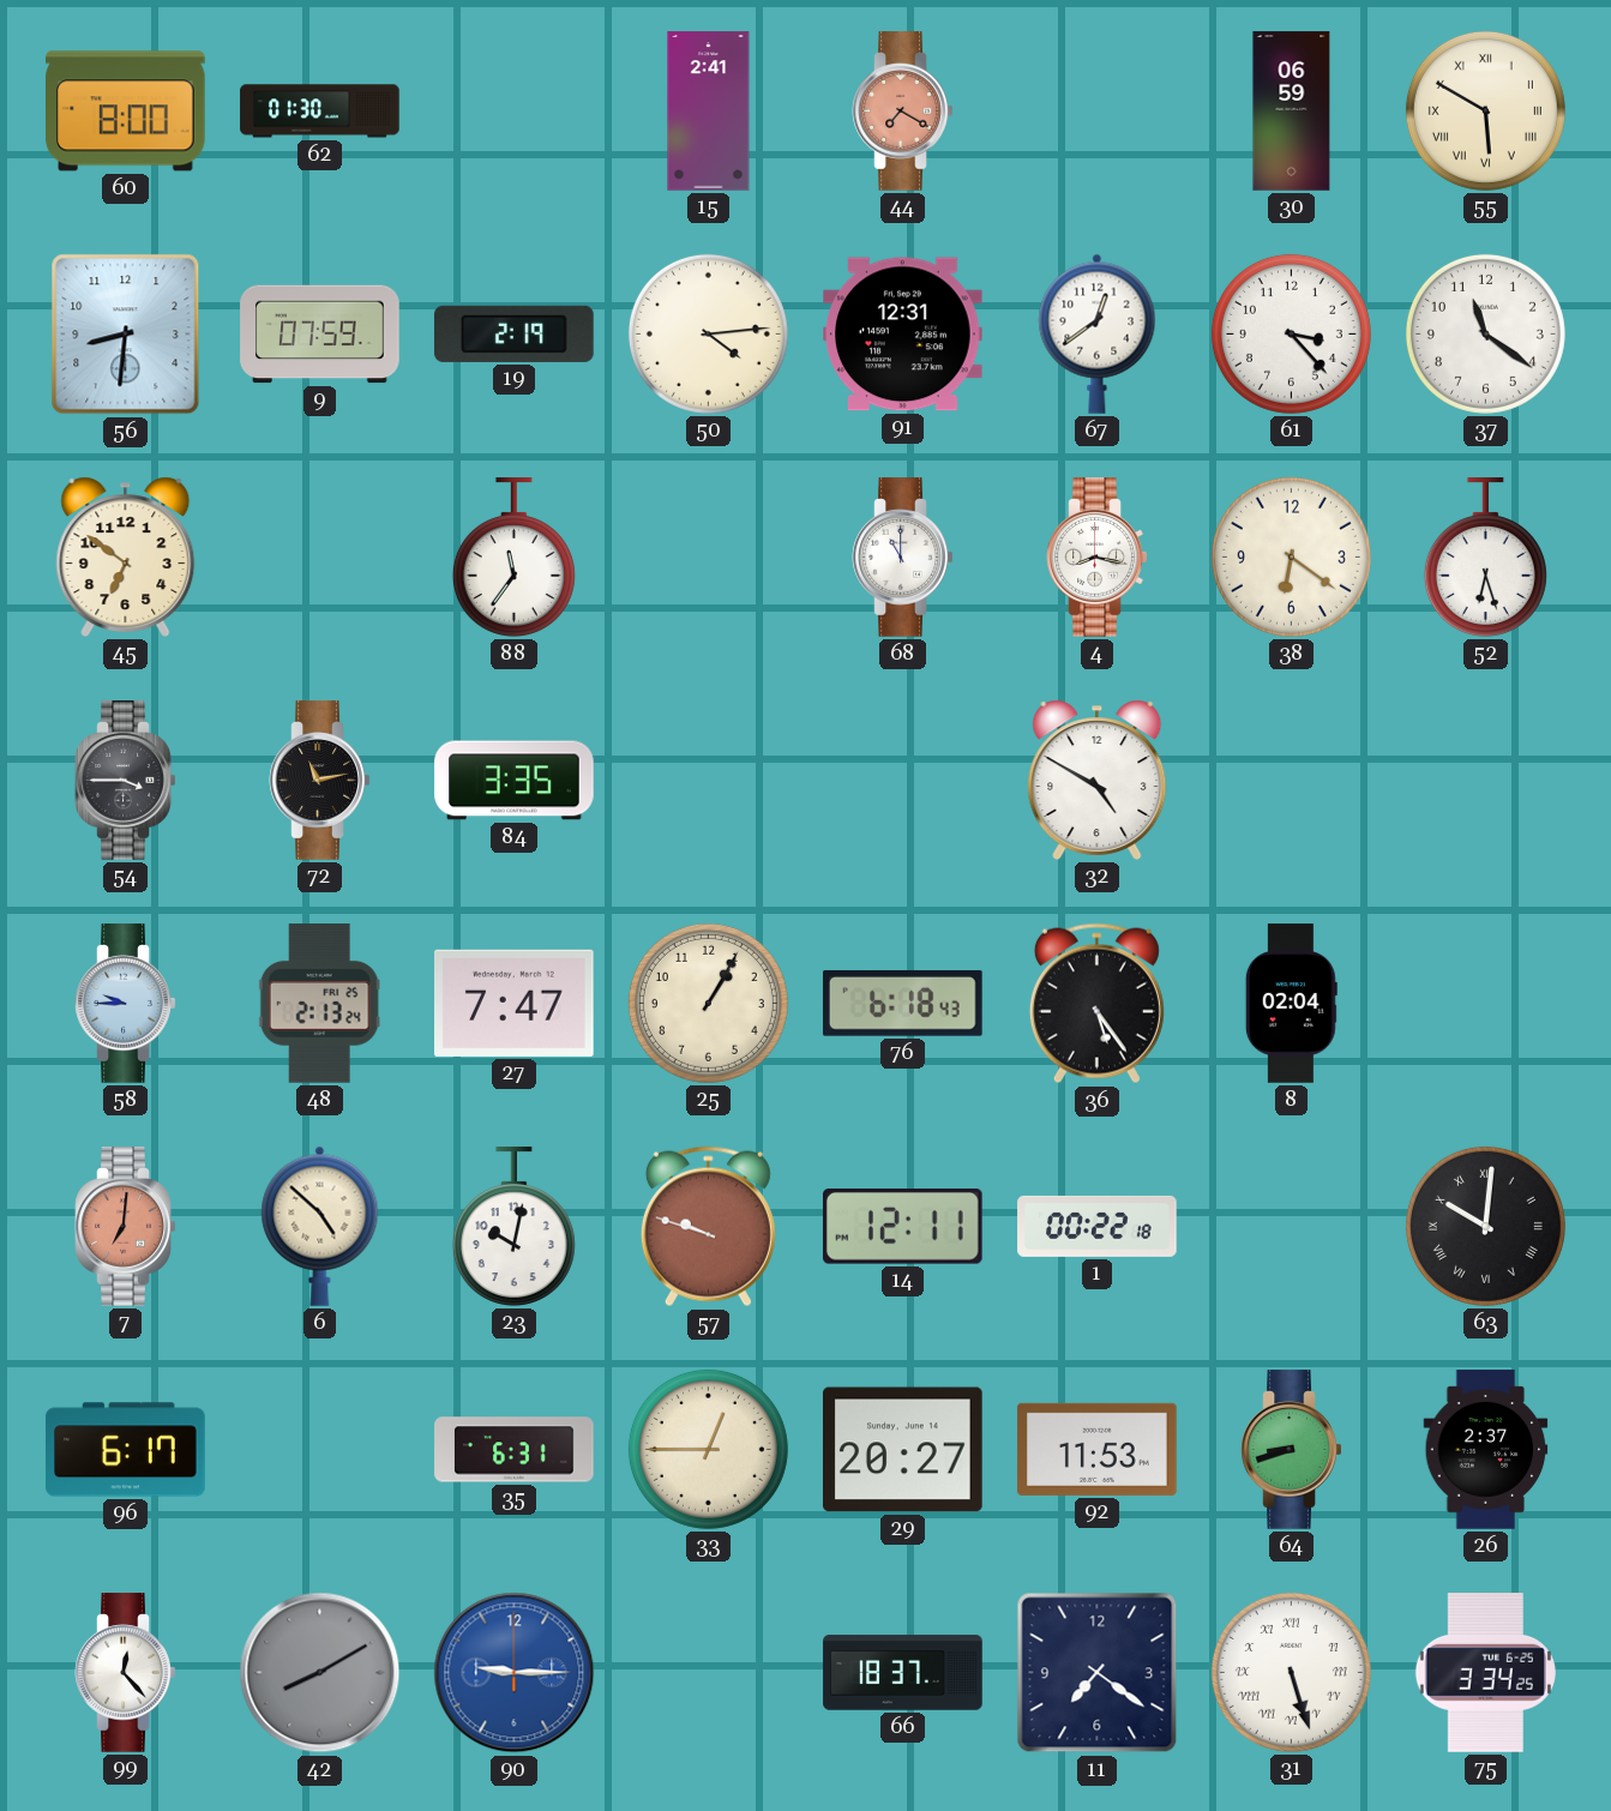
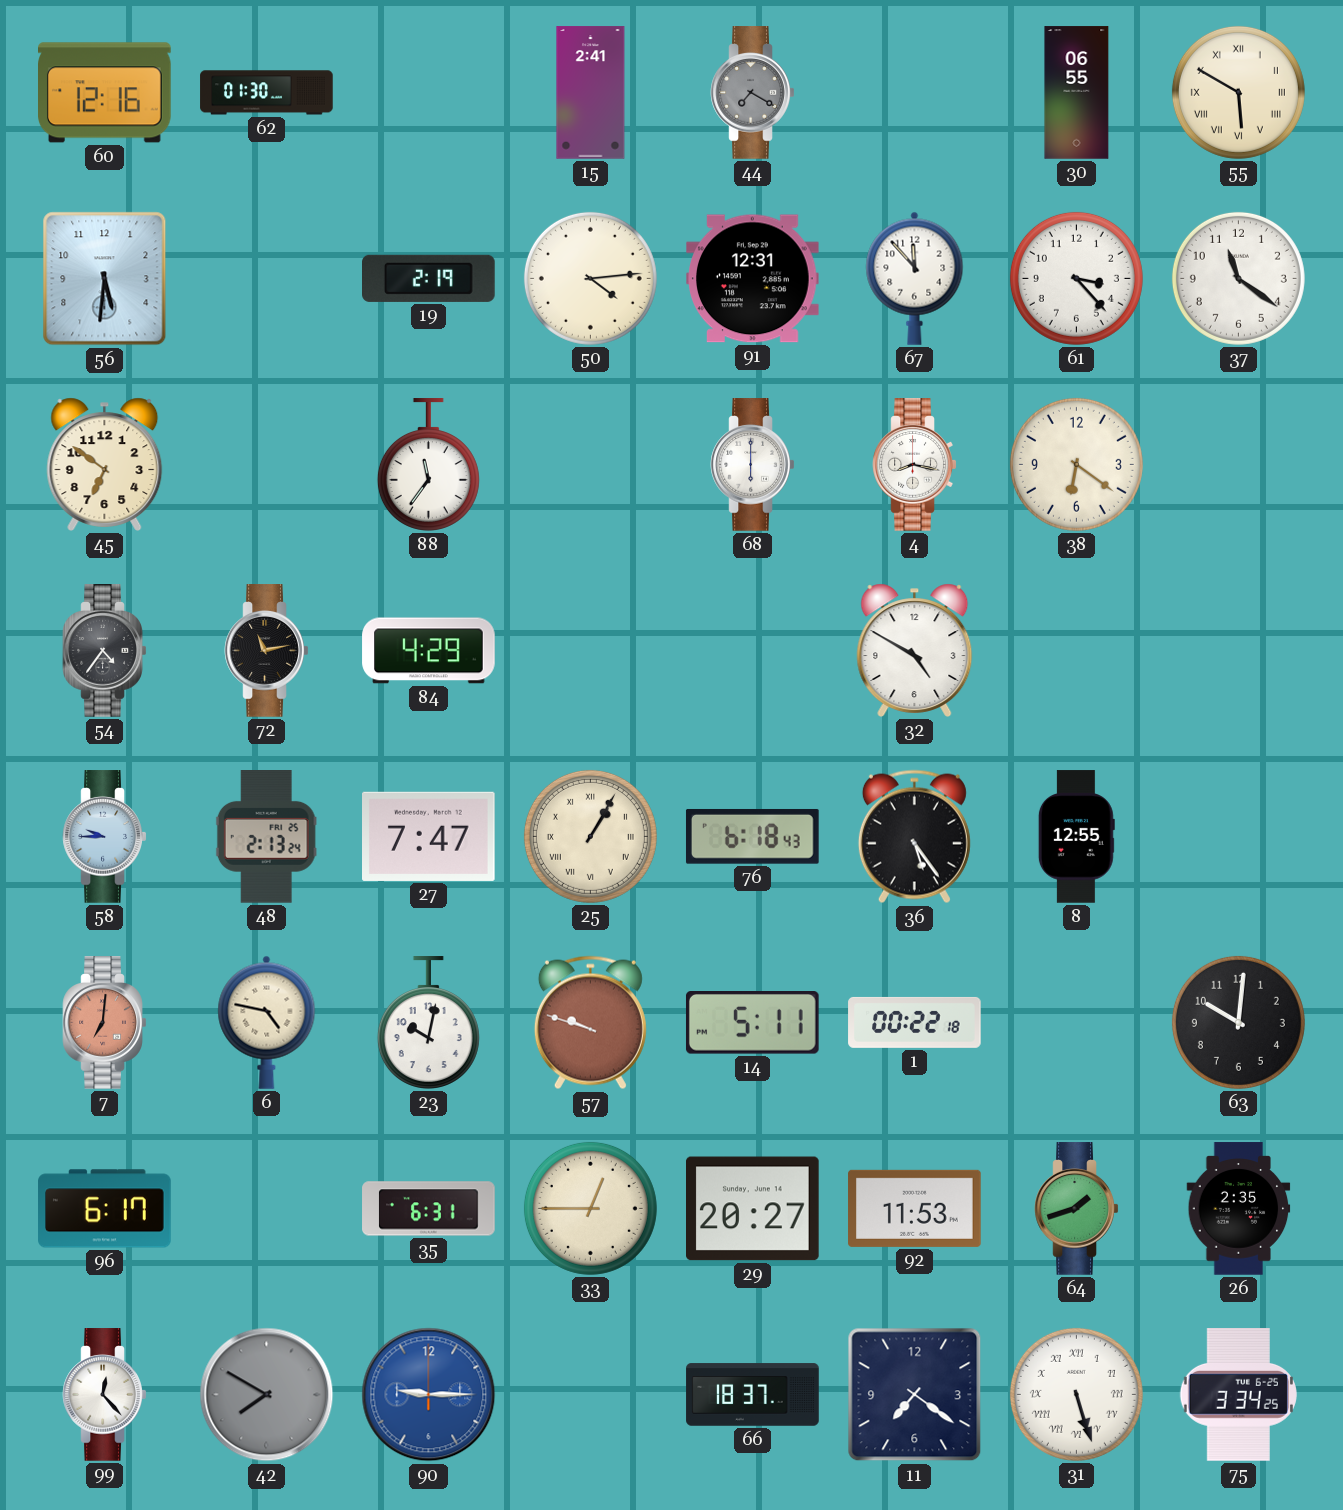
60: 8:00 -> 12:16 (105, 93)
44 dial: salmon -> grey (753, 93)
30: 06:59 -> 06:55 (1077, 93)
56: 8:31 -> 5:31 (105, 279)
9: 07:59 -> none (320, 335)
67: 12:39 -> 11:53 (915, 278)
68: 11:00 -> 6:00 (753, 465)
52: 6:27 -> none (1485, 558)
54: 3:45 -> 4:36 (105, 651)
84: 3:35 -> 4:29 (429, 651)
25 numerals: Arabic -> Roman (590, 836)
8: 02:04 -> 12:55 (1076, 837)
6: 4:52 -> 4:47 (267, 1022)
14: 12:11 -> 5:11 (752, 1023)
63 numerals: Roman -> Arabic (1238, 1022)
64: 8:42 -> 1:42 (1077, 1209)
26: 2:37 -> 2:35 (1239, 1209)
42: 8:10 -> 7:50 (267, 1395)
